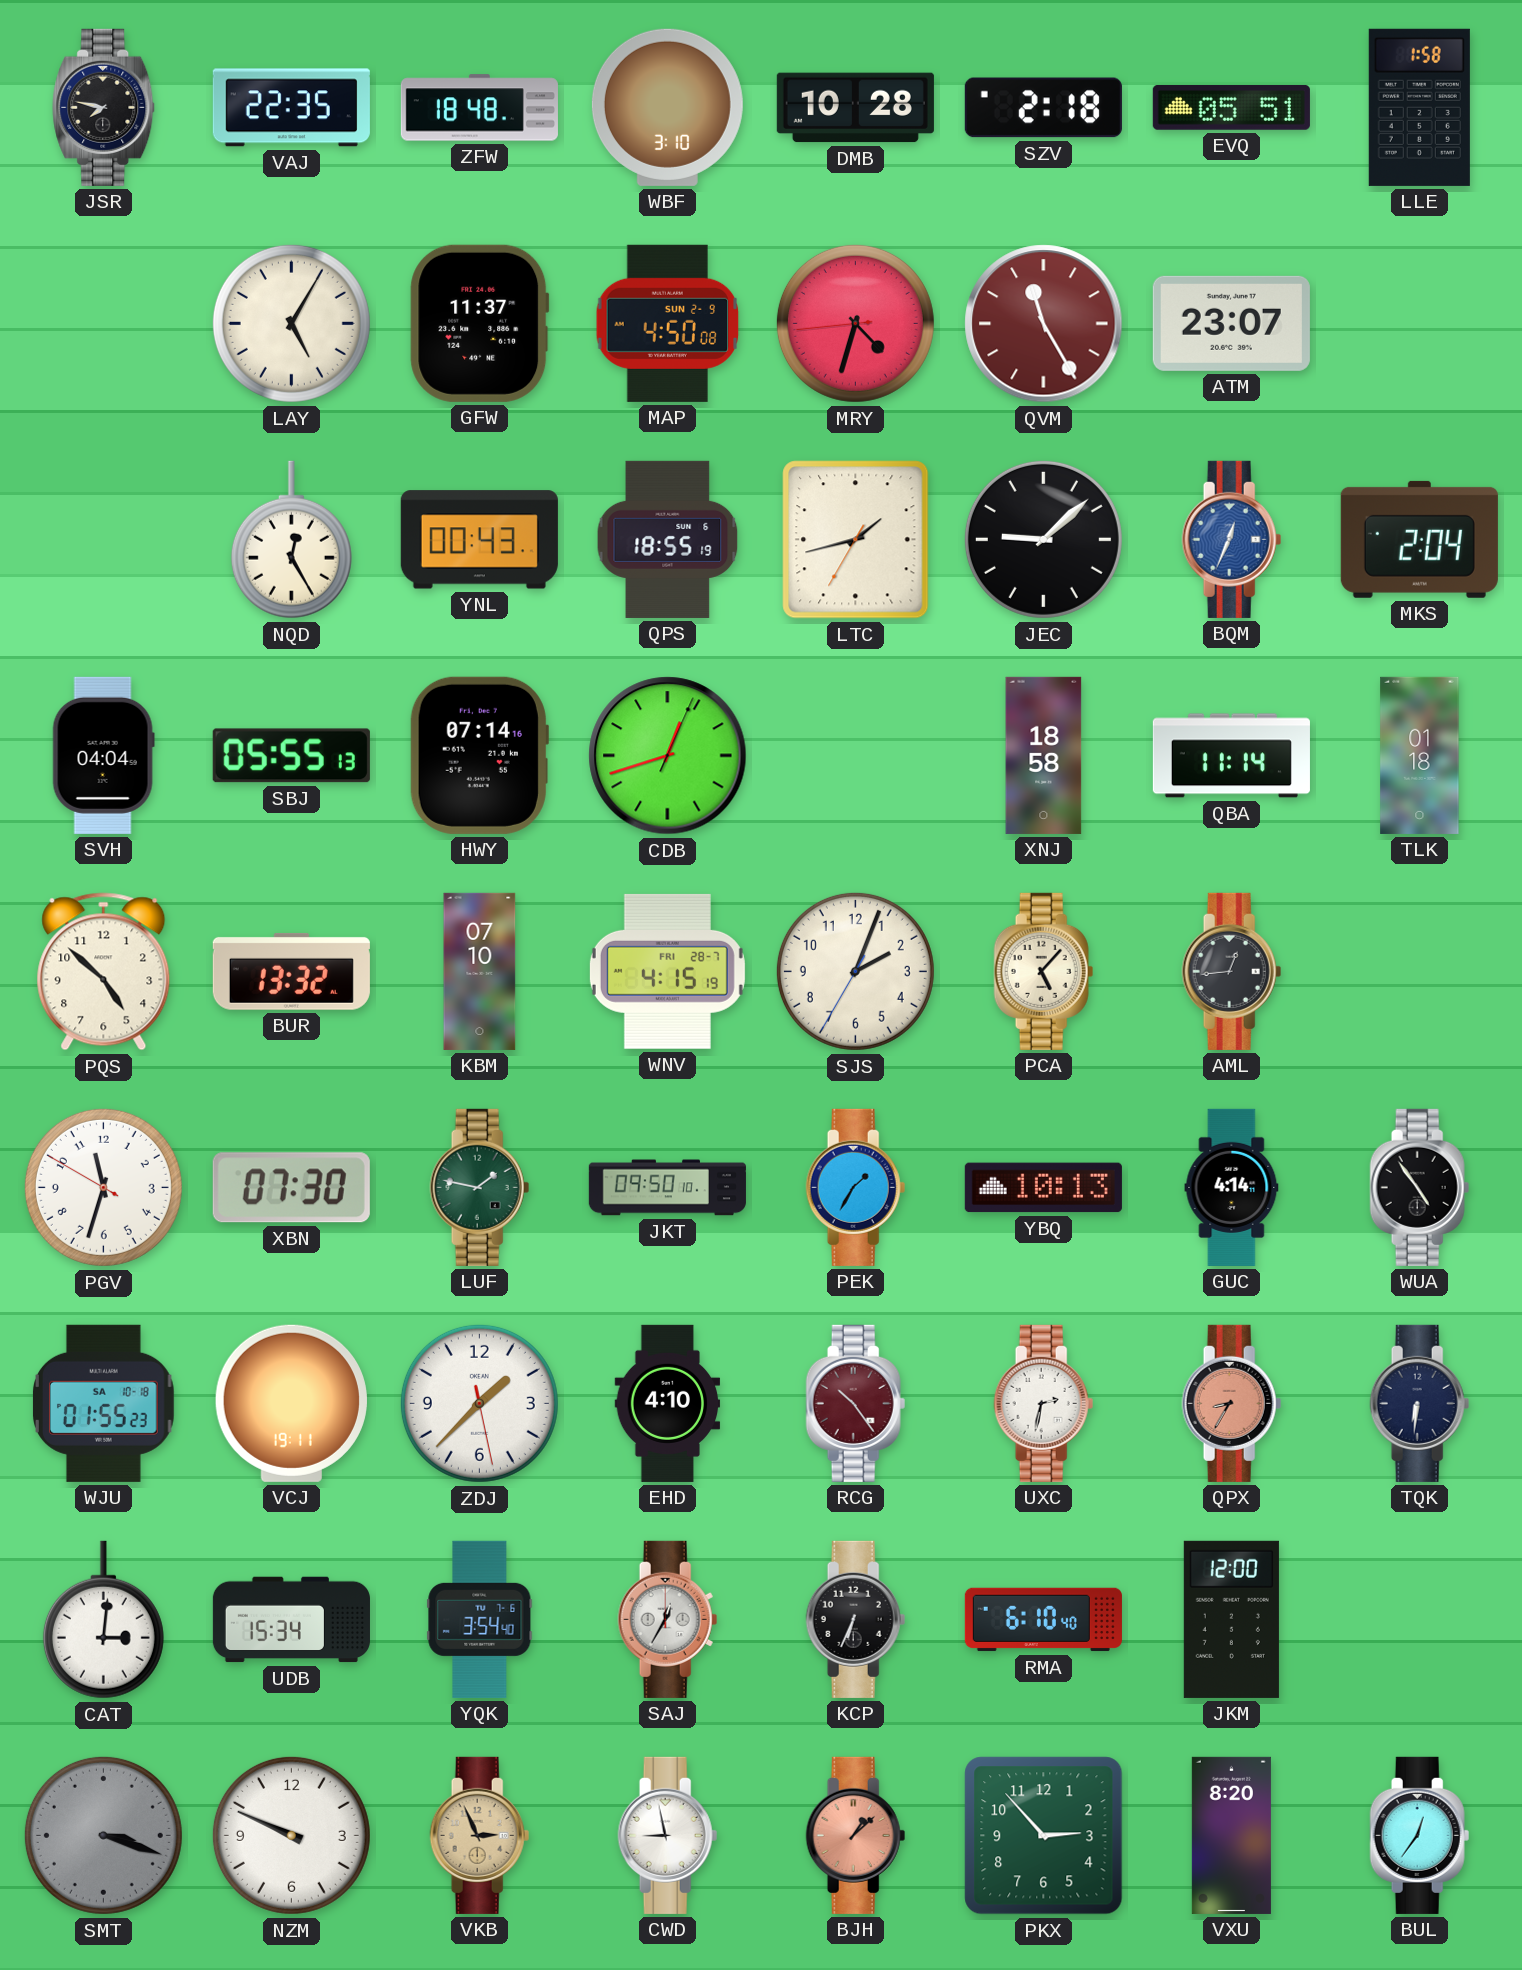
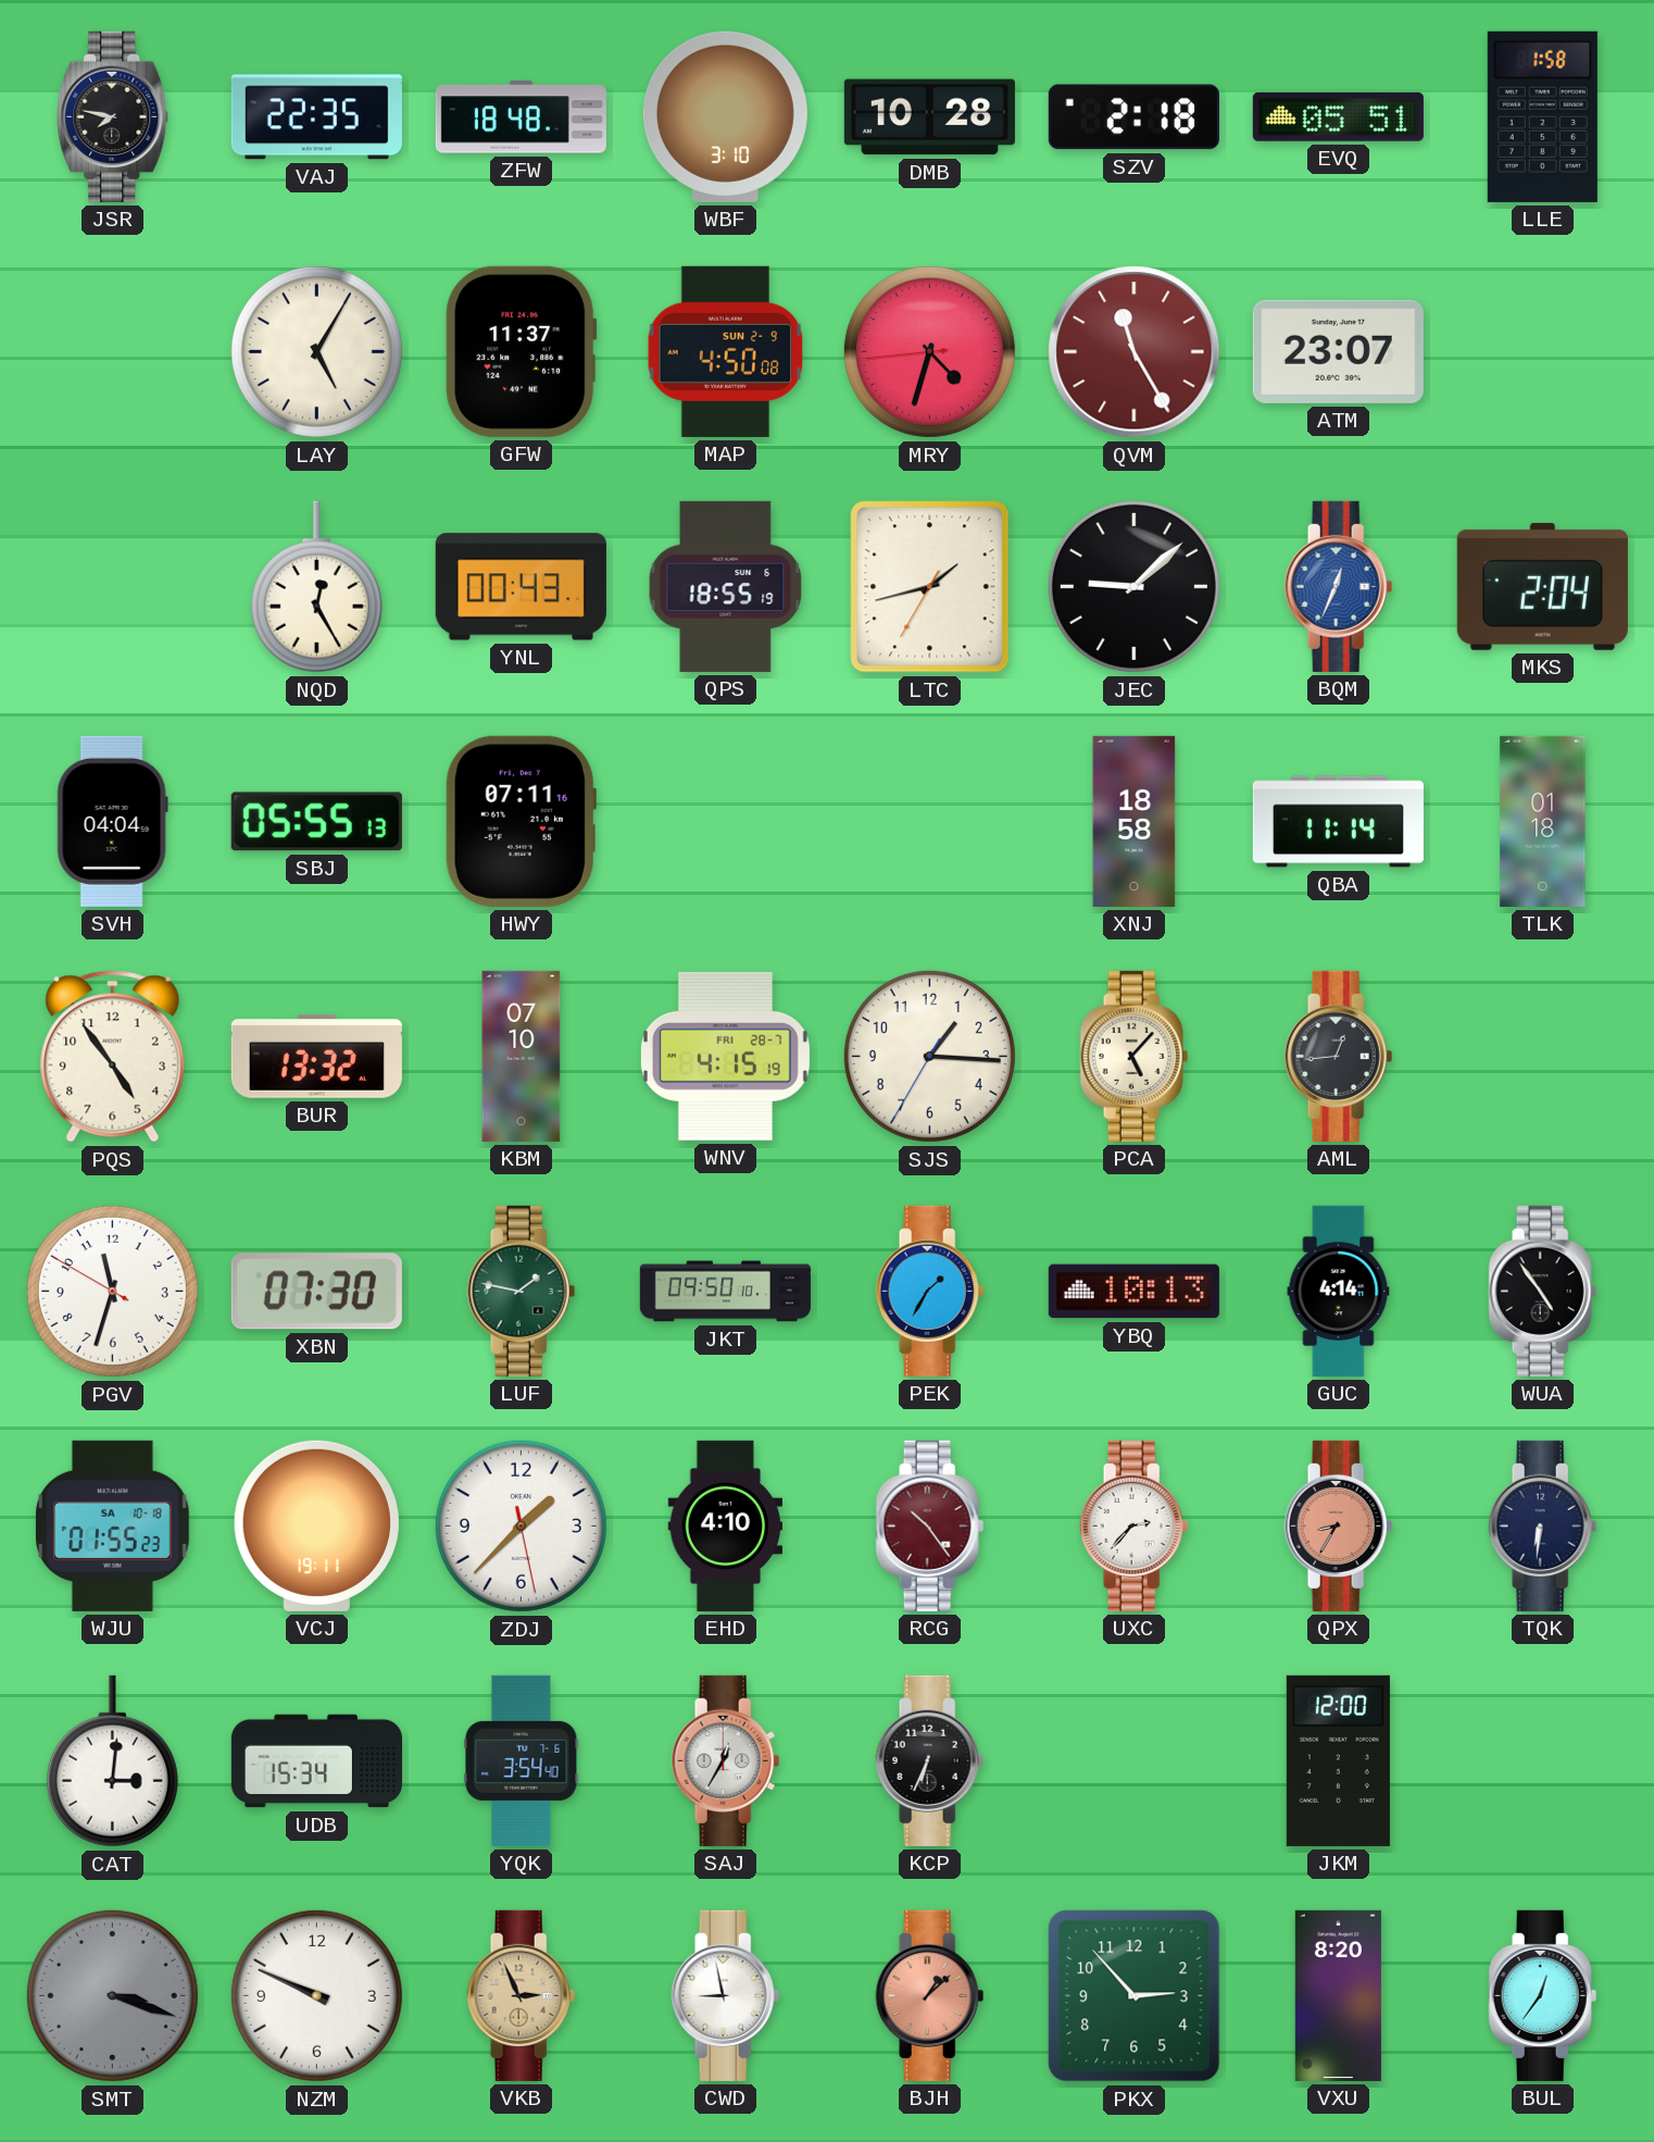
HWY: 07:14 -> 07:11 (521, 821)
CDB: 12:42 -> none (668, 756)
PQS: 4:52 -> 4:54 (113, 1057)
SJS: 2:03 -> 1:15 (929, 1056)
UXC: 2:32 -> 2:37 (1135, 1525)
RMA: 6:10 -> none (1043, 1620)
